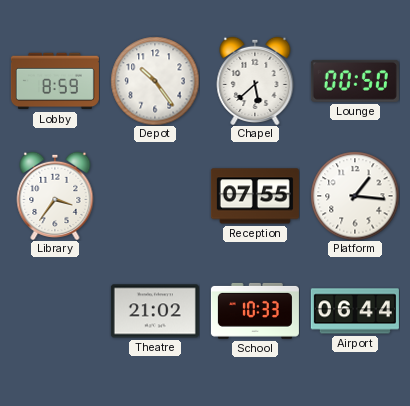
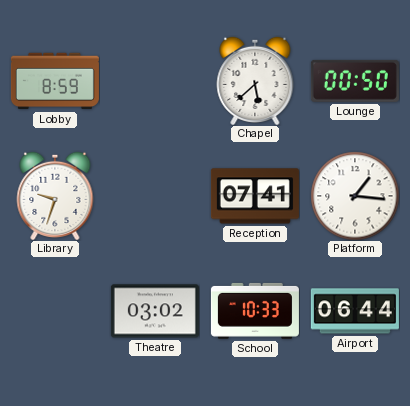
Depot: 10:24 -> none (155, 81)
Library: 3:36 -> 9:33 (55, 195)
Reception: 07:55 -> 07:41 (255, 196)
Theatre: 21:02 -> 03:02 (155, 311)
